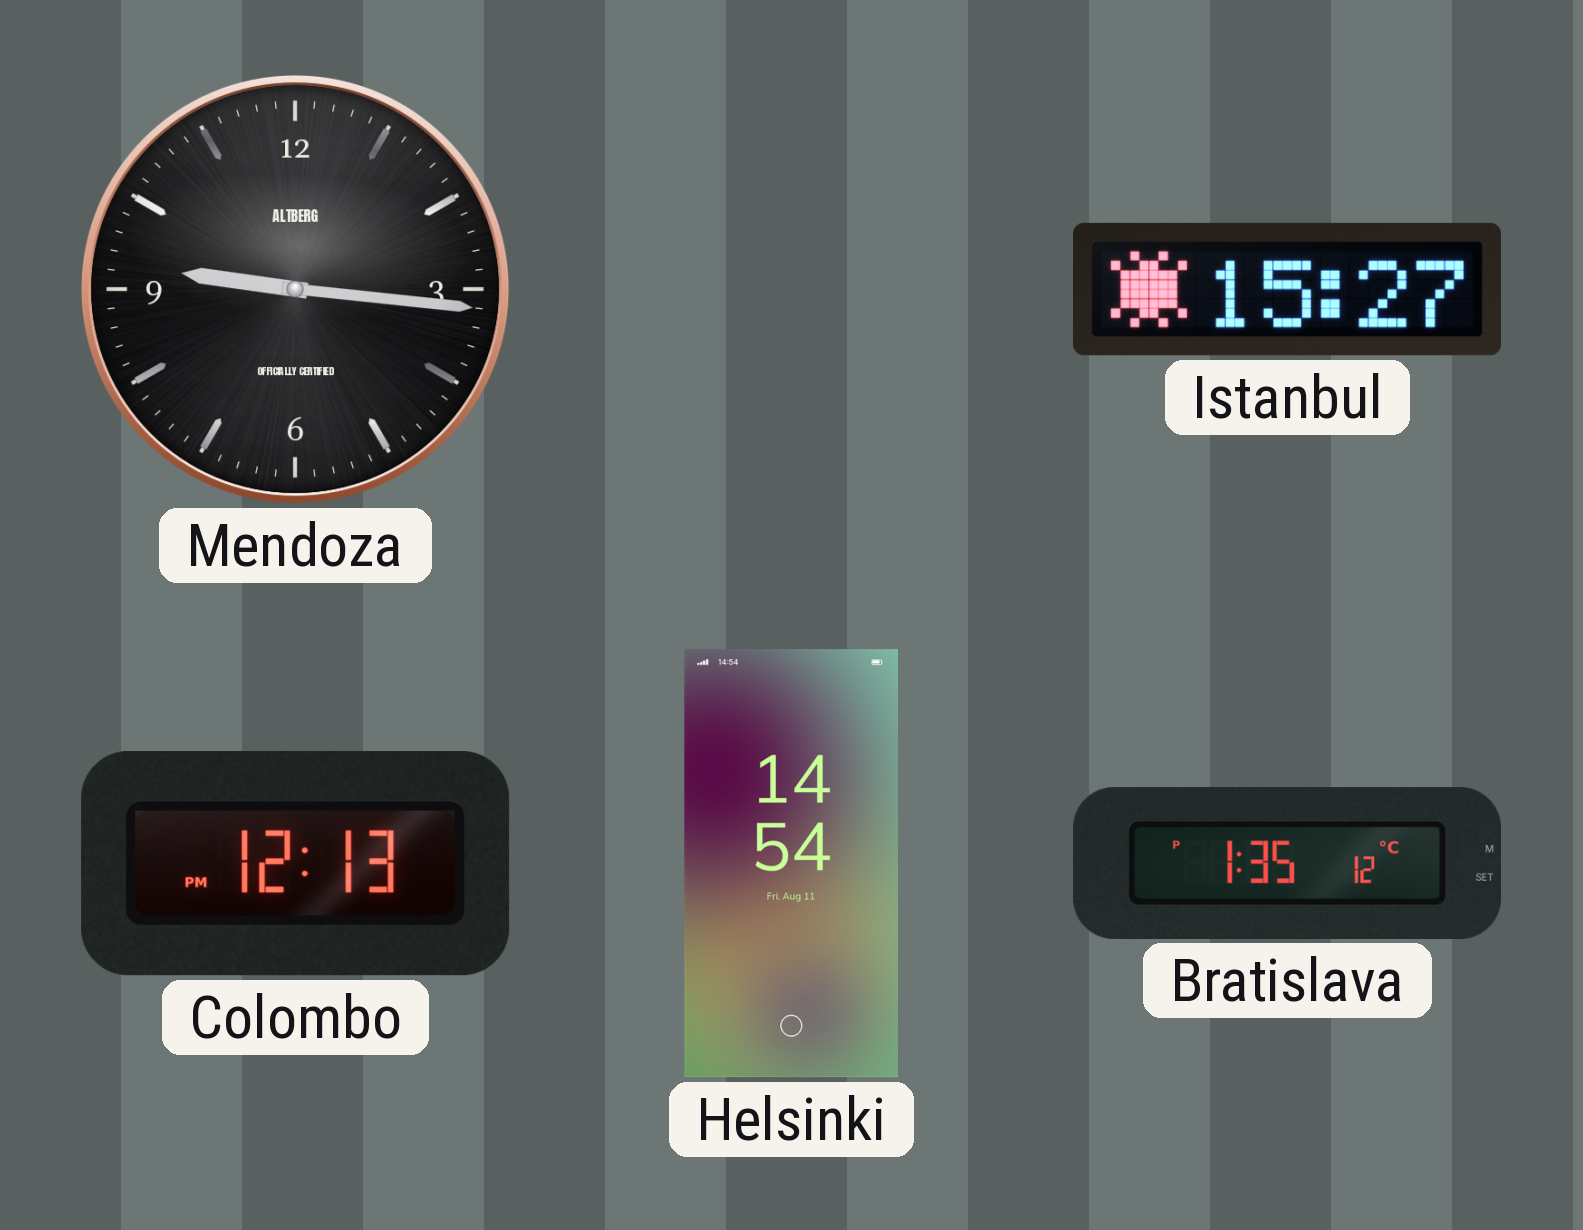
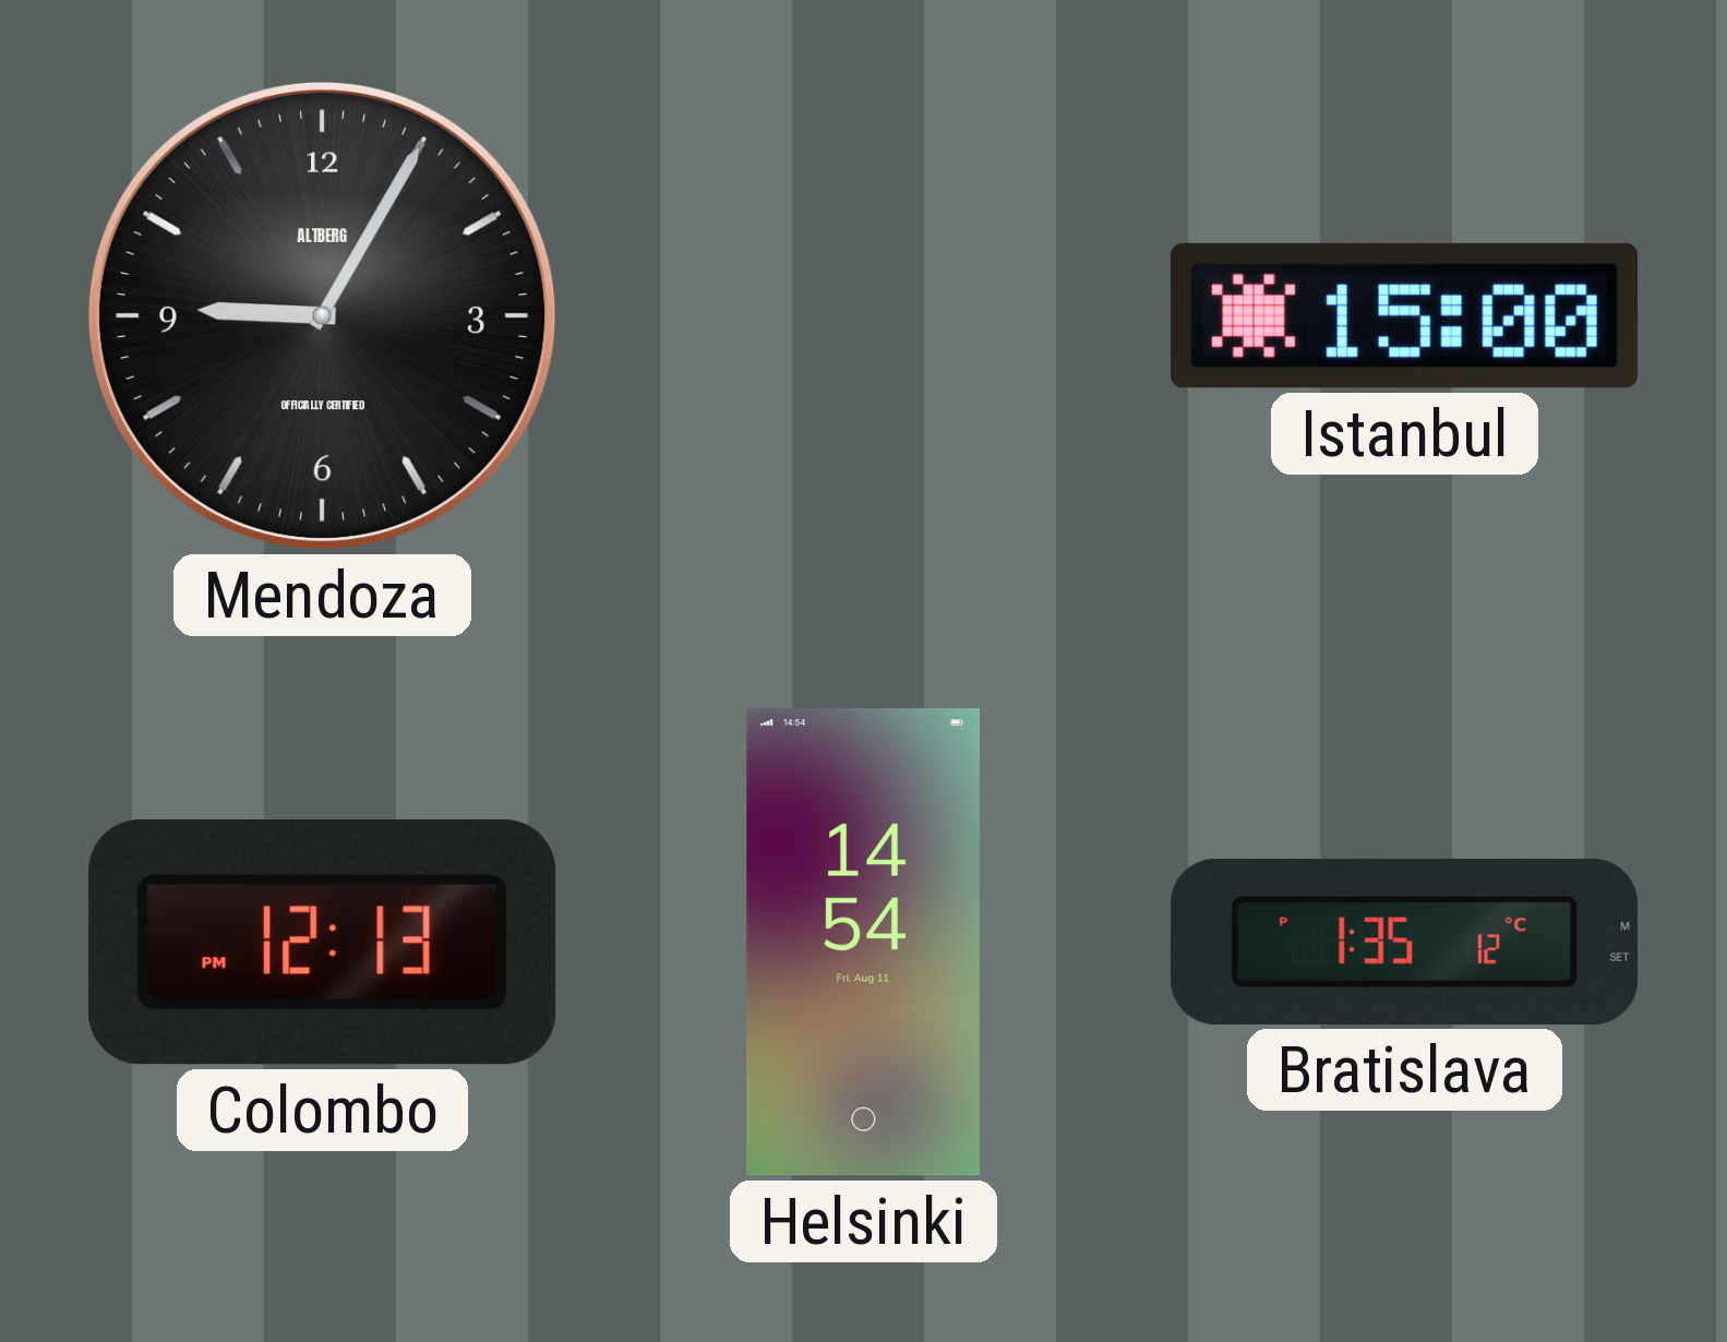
Mendoza: 9:16 -> 9:05 (322, 315)
Istanbul: 15:27 -> 15:00 (1405, 315)
